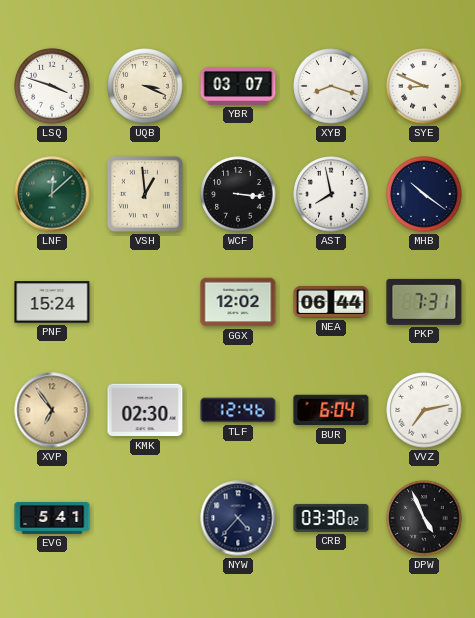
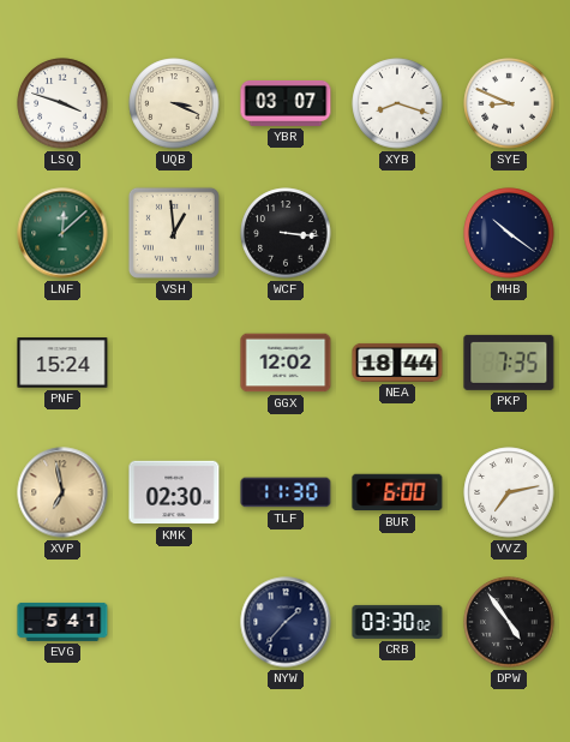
AST: 7:58 -> none (331, 194)
NEA: 06:44 -> 18:44 (397, 363)
PKP: 7:31 -> 7:35 (509, 363)
XVP: 6:54 -> 6:58 (62, 492)
TLF: 12:46 -> 11:30 (286, 492)
BUR: 6:04 -> 6:00 (397, 492)
NYW: 4:37 -> 1:37 (286, 622)
DPW: 4:56 -> 4:54 (509, 622)
